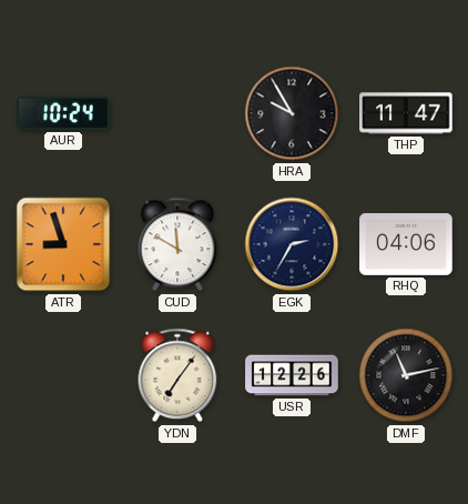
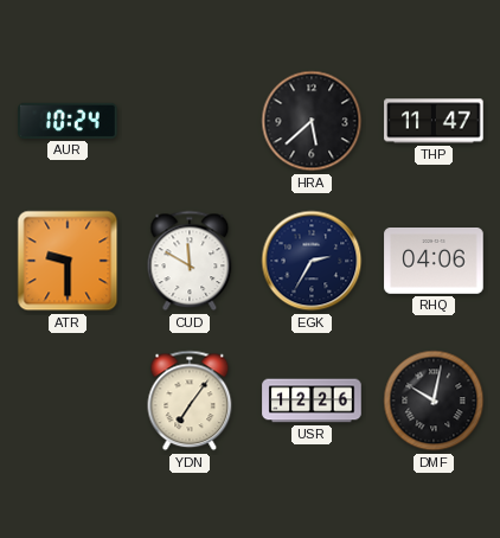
HRA: 9:55 -> 5:38 (312, 121)
ATR: 8:57 -> 9:30 (68, 261)
DMF: 11:13 -> 10:02 (434, 401)
